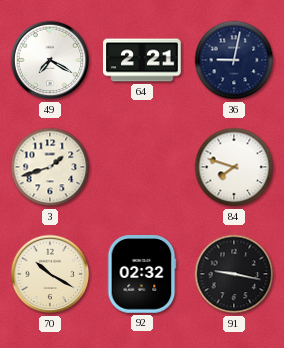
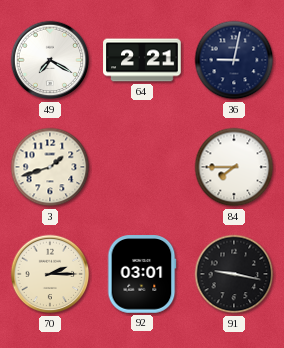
84: 7:48 -> 7:45 (234, 167)
70: 10:20 -> 2:15 (50, 274)
92: 02:32 -> 03:01 (142, 274)
